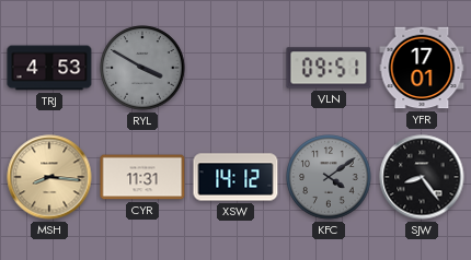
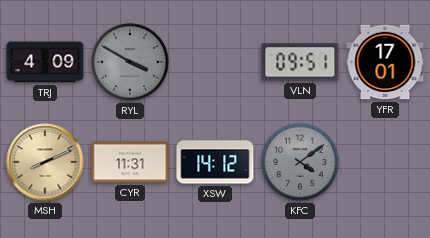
TRJ: 4:53 -> 4:09 (45, 62)
MSH: 8:16 -> 8:11 (45, 162)
SJW: 8:24 -> none (422, 177)
